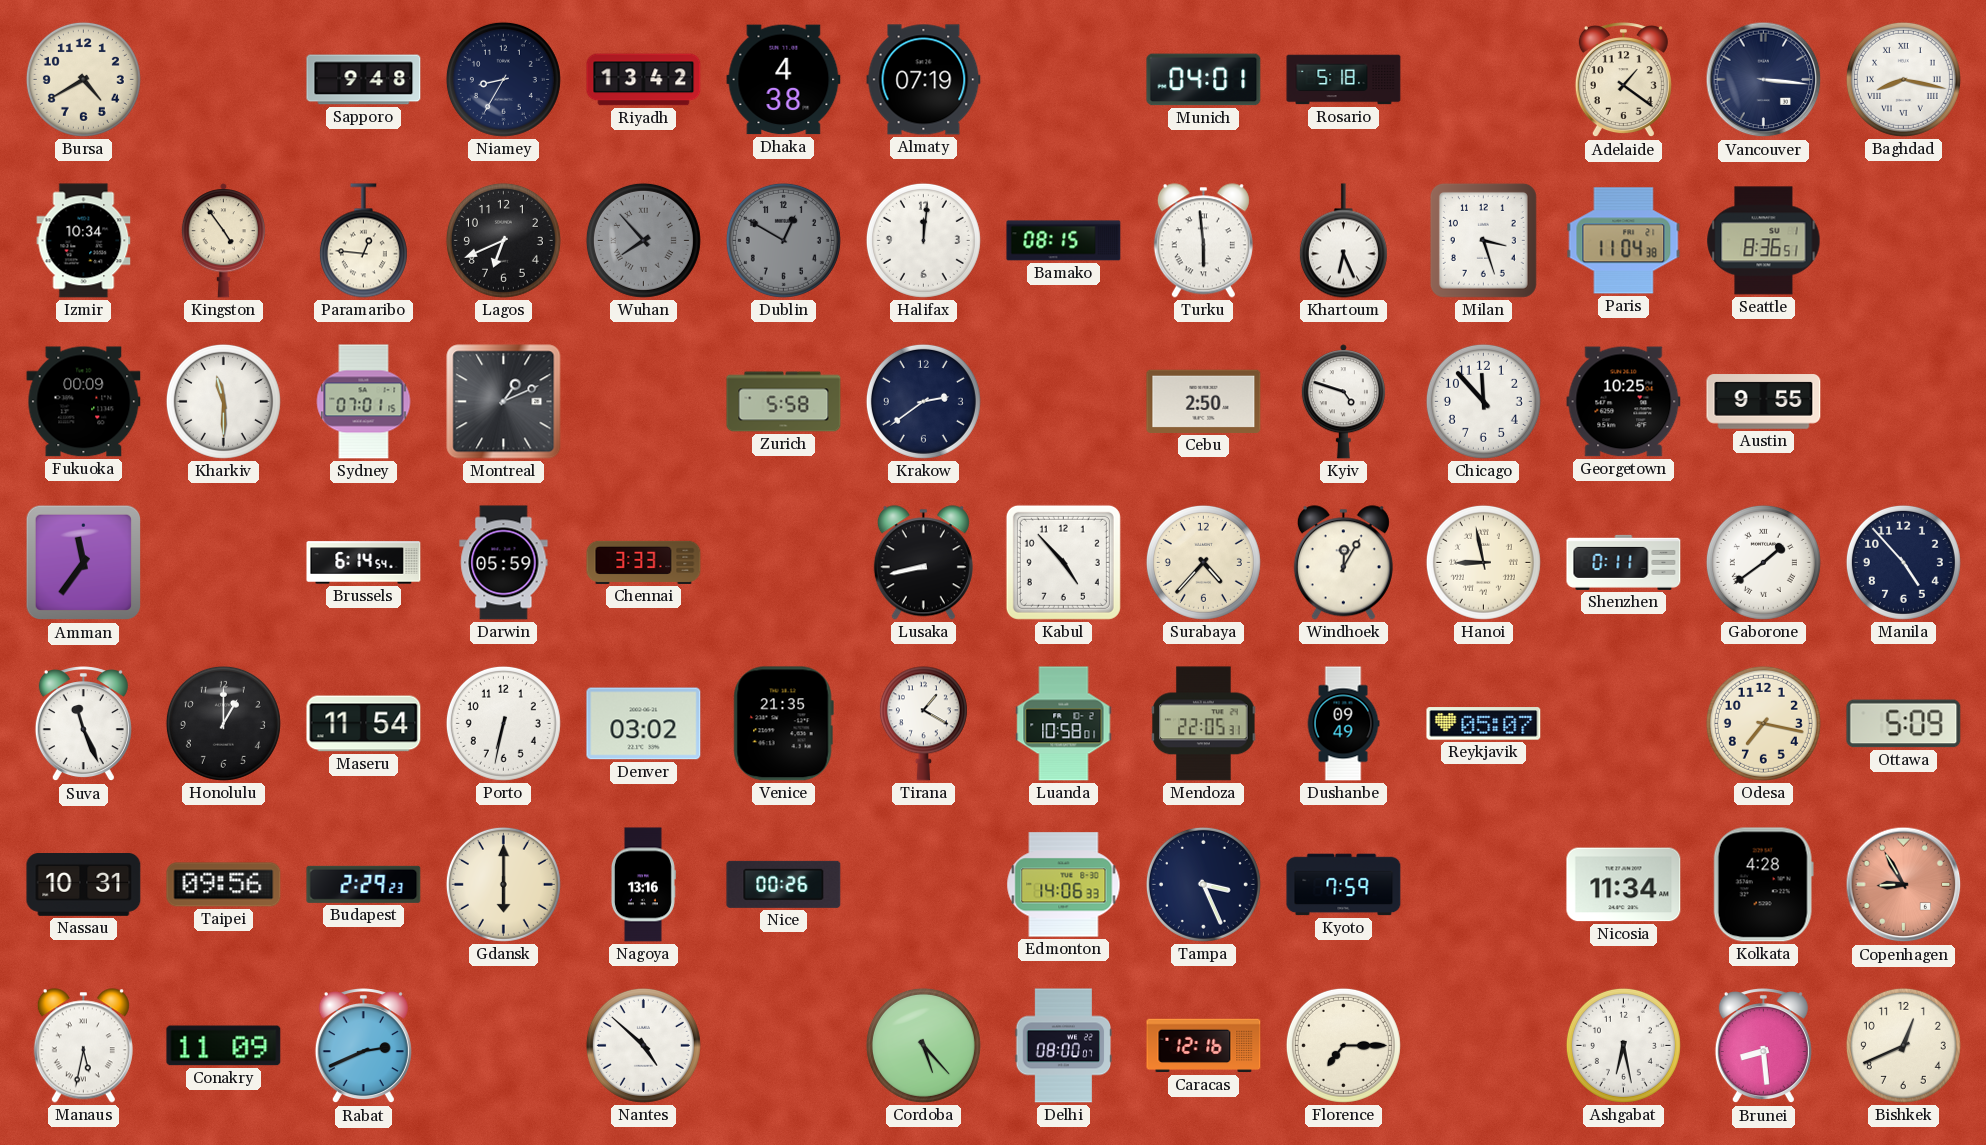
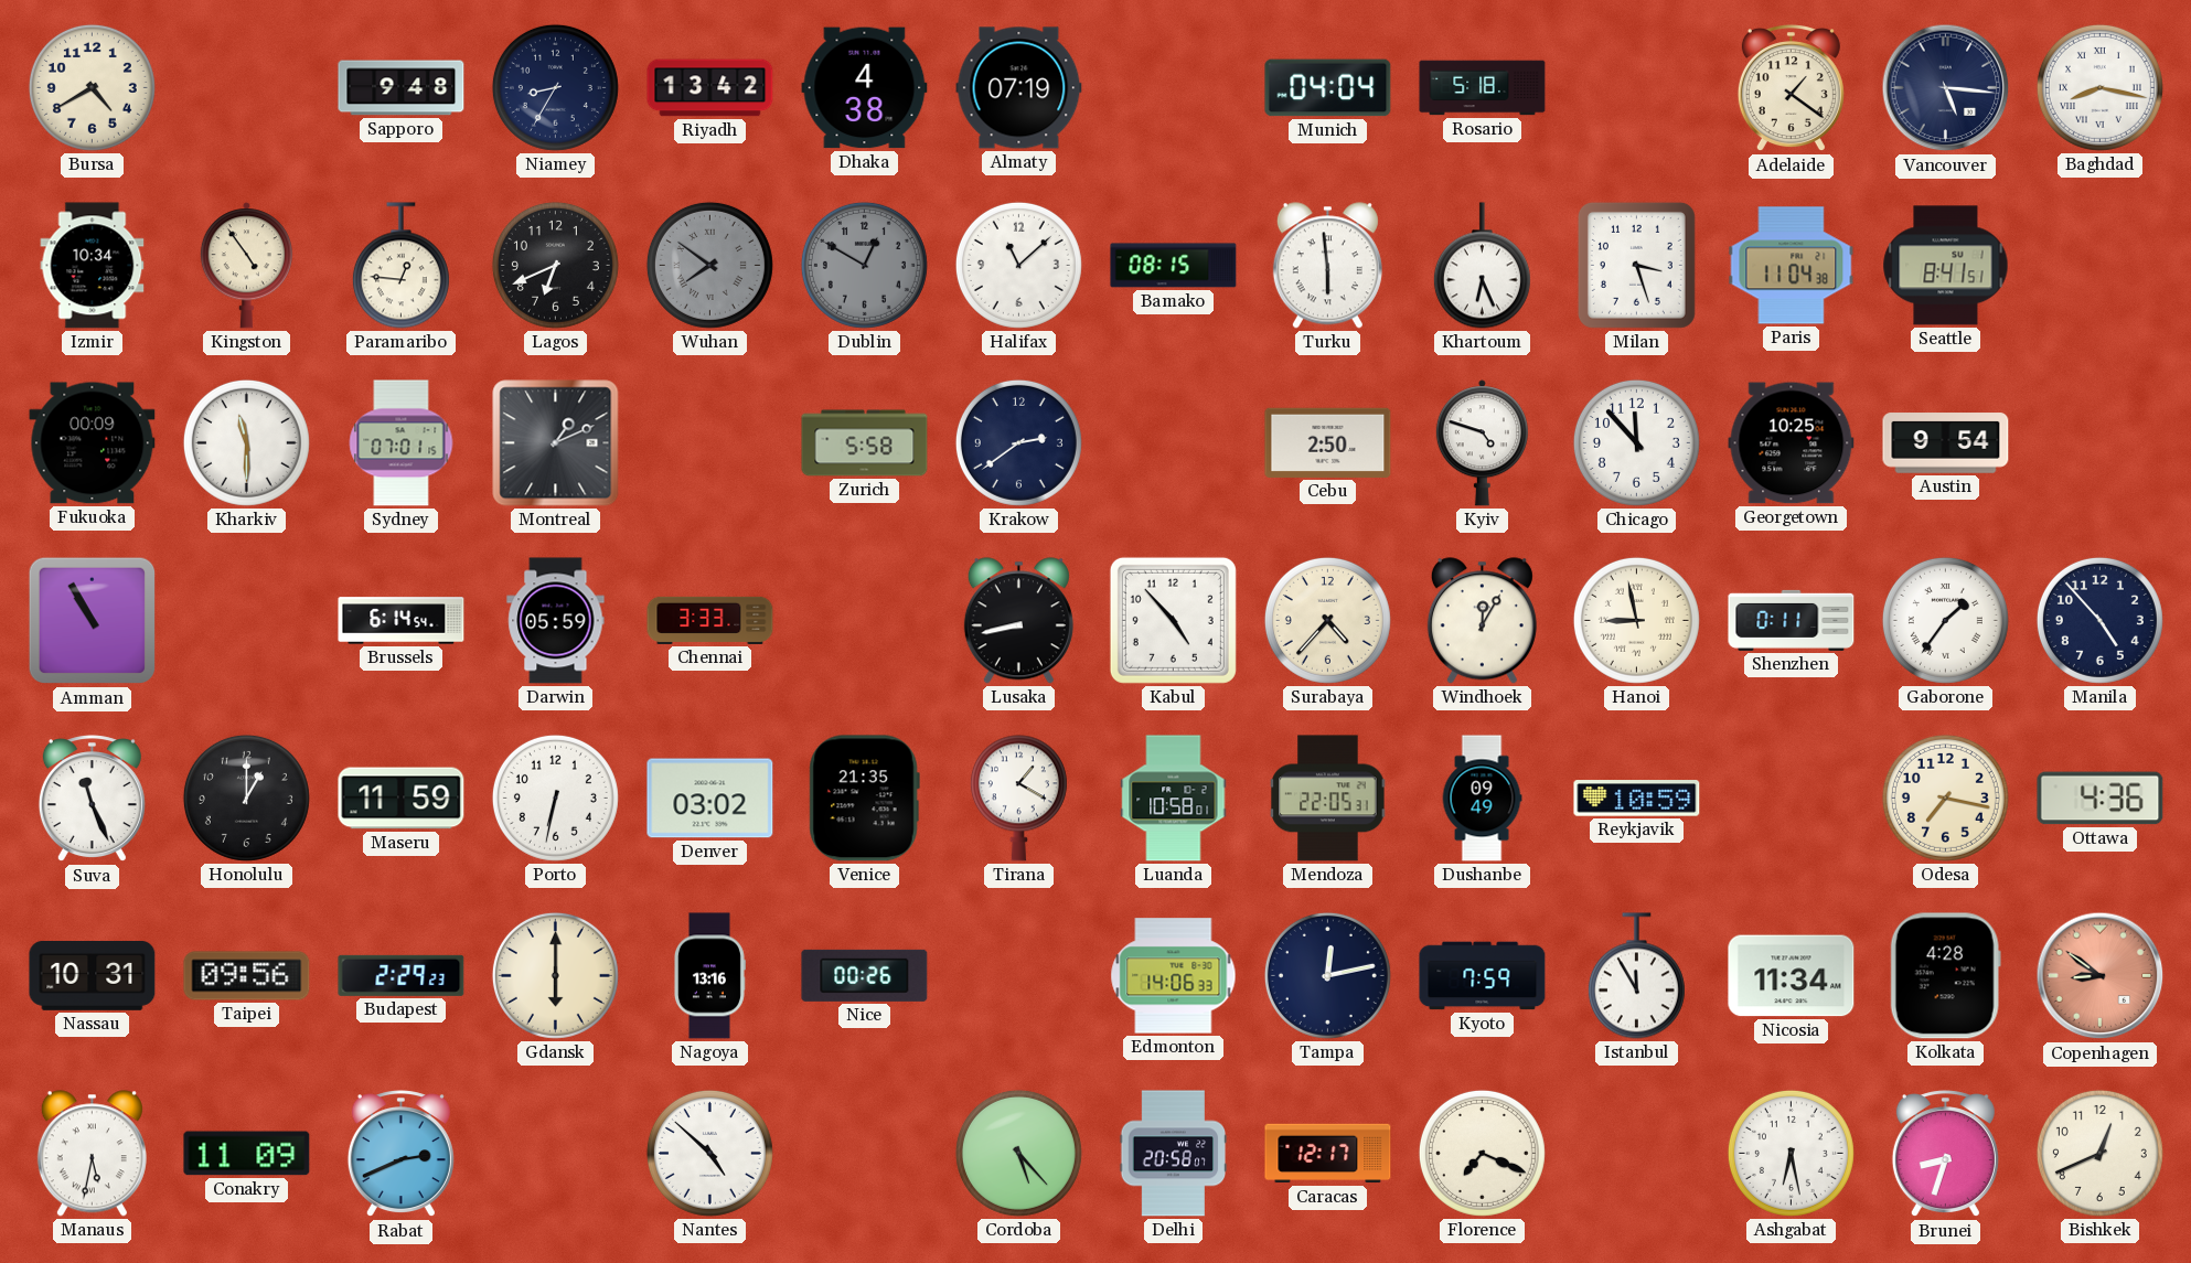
Munich: 04:01 -> 04:04 (1328, 88)
Vancouver: 3:16 -> 5:16 (1946, 88)
Wuhan: 7:53 -> 7:51 (709, 265)
Halifax: 12:01 -> 11:08 (1018, 265)
Seattle: 8:36 -> 8:41 (1946, 266)
Austin: 9:55 -> 9:54 (1946, 443)
Amman: 11:36 -> 10:55 (93, 621)
Gaborone: 1:39 -> 1:36 (1945, 620)
Maseru: 11:54 -> 11:59 (402, 799)
Reykjavik: 05:07 -> 10:59 (1637, 799)
Ottawa: 5:09 -> 4:36 (2101, 799)
Tampa: 3:26 -> 12:13 (1327, 975)
Istanbul: none -> 11:55 (1636, 976)
Copenhagen: 8:55 -> 8:51 (2101, 976)
Delhi: 08:00 -> 20:58 (1174, 1154)
Caracas: 12:16 -> 12:17 (1328, 1154)
Florence: 7:15 -> 7:19 (1482, 1153)
Brunei: 8:29 -> 8:33 (1945, 1154)
